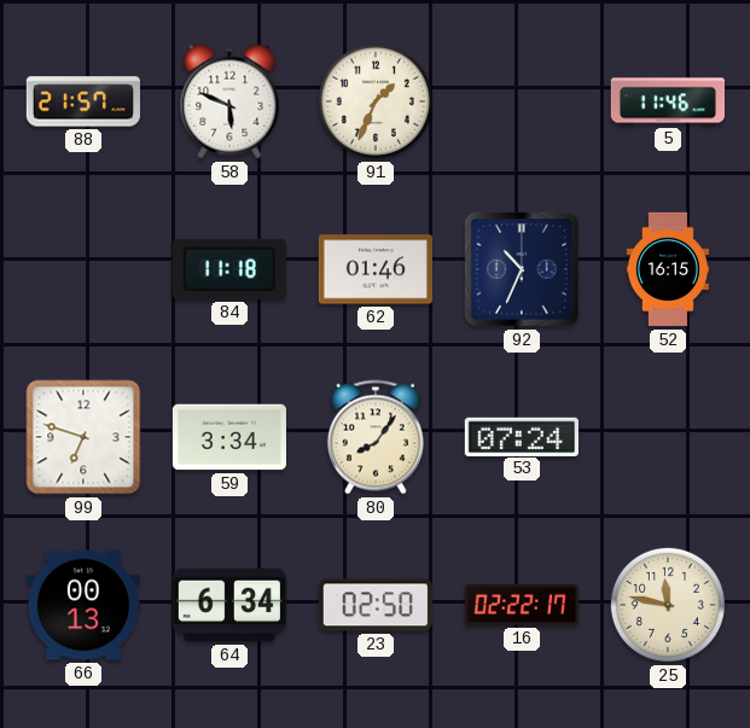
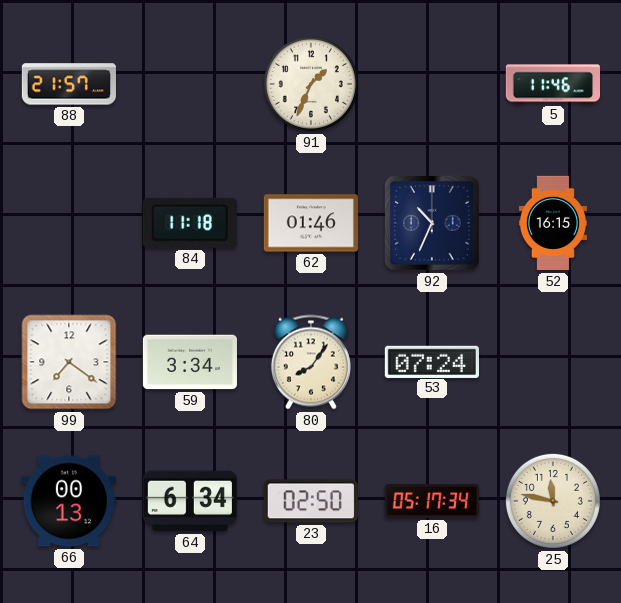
58: 5:49 -> none (229, 101)
99: 6:48 -> 7:21 (69, 362)
16: 02:22 -> 05:17 (432, 502)
